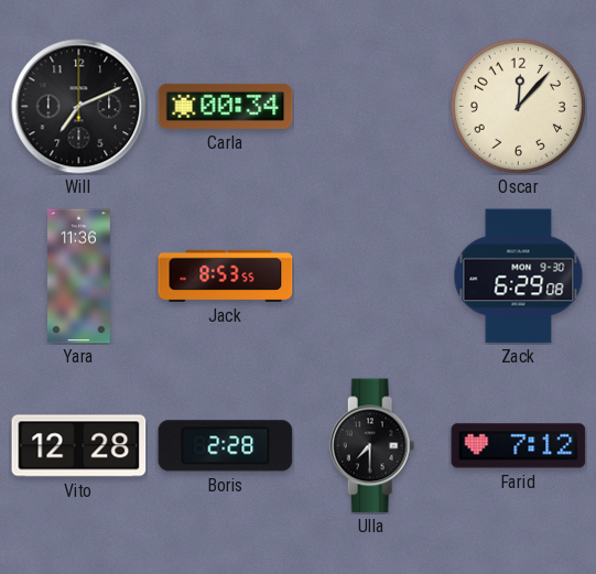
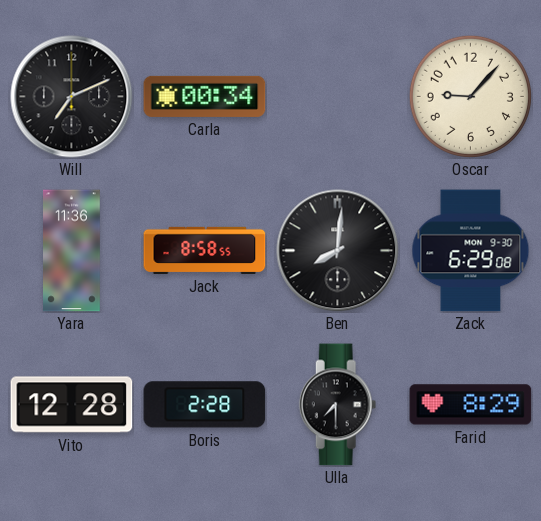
Oscar: 12:07 -> 9:07 (470, 96)
Jack: 8:53 -> 8:58 (205, 250)
Ben: none -> 8:01 (338, 251)
Farid: 7:12 -> 8:29 (471, 405)
